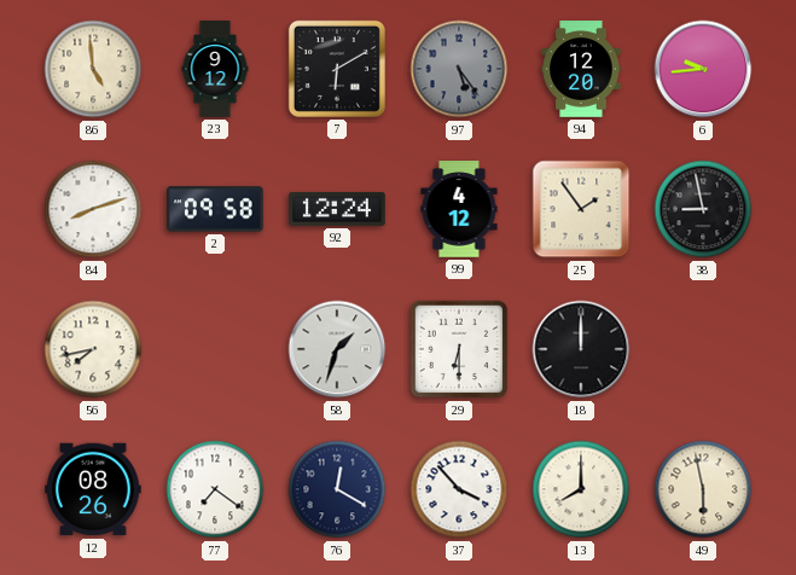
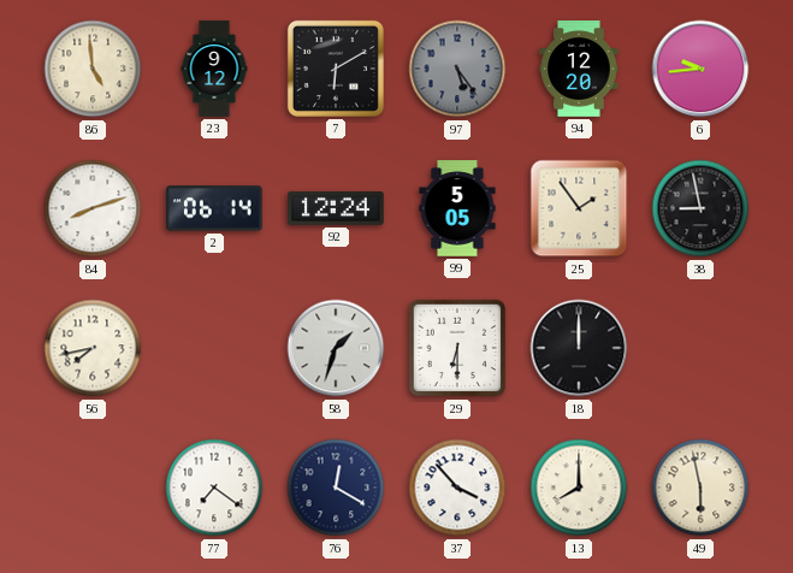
2: 09:58 -> 06:14 (215, 208)
99: 4:12 -> 5:05 (457, 208)
12: 08:26 -> none (93, 489)
